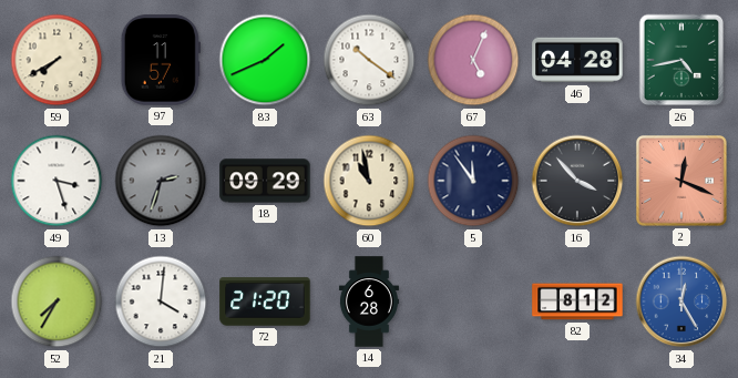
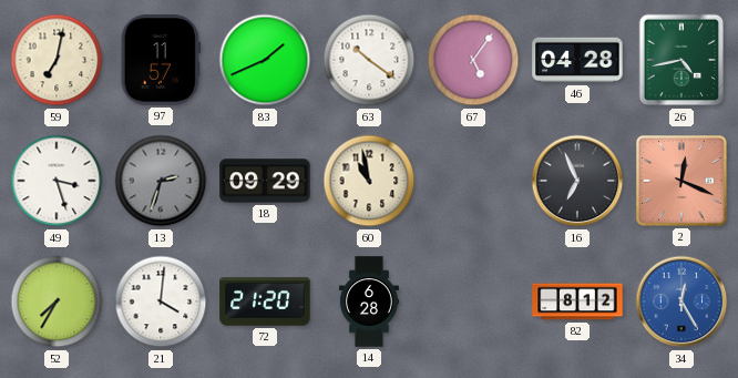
59: 7:40 -> 7:02 (57, 60)
67: 5:04 -> 5:06 (473, 60)
5: 11:54 -> none (473, 181)
16: 3:53 -> 6:56 (577, 181)
